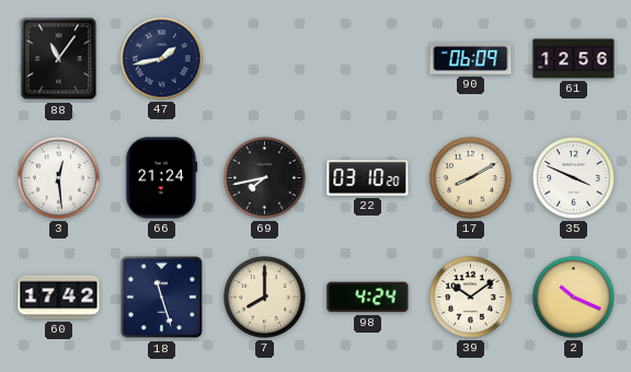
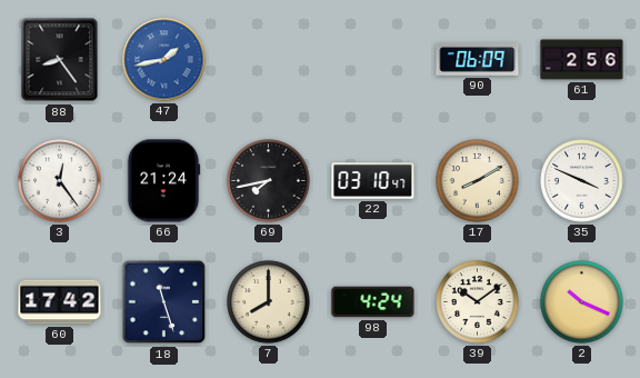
88: 11:06 -> 8:24 (60, 60)
47 dial: navy -> blue (164, 60)
61: 12:56 -> 2:56 (582, 60)
3: 12:29 -> 12:24 (60, 181)
22: 03:10:20 -> 03:10:47 (373, 181)
